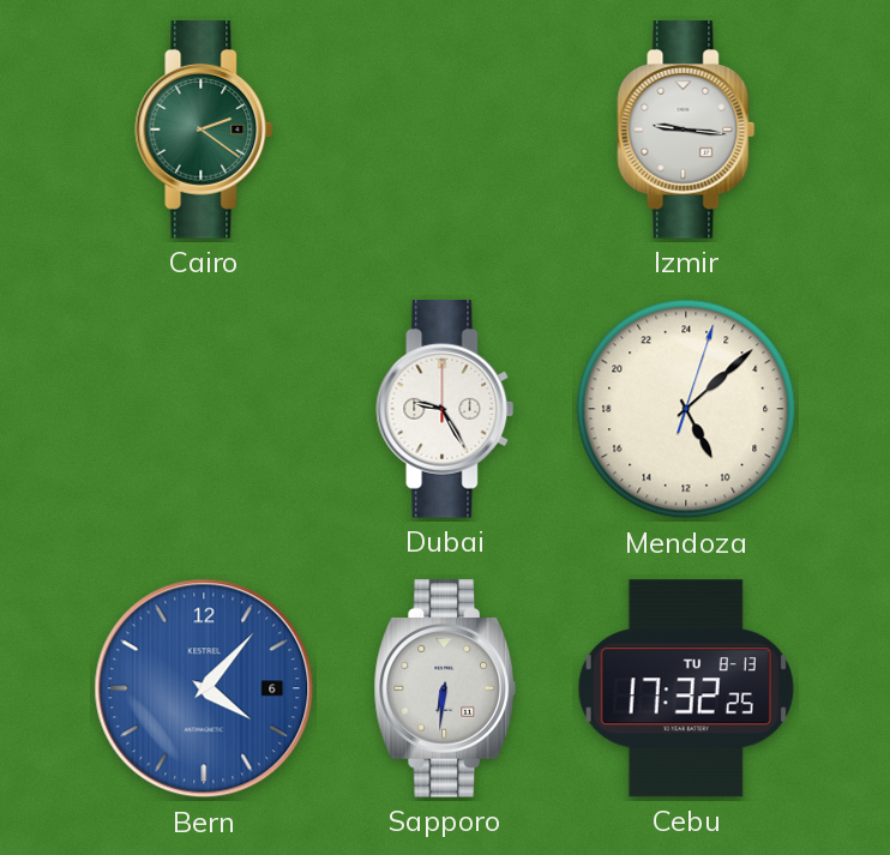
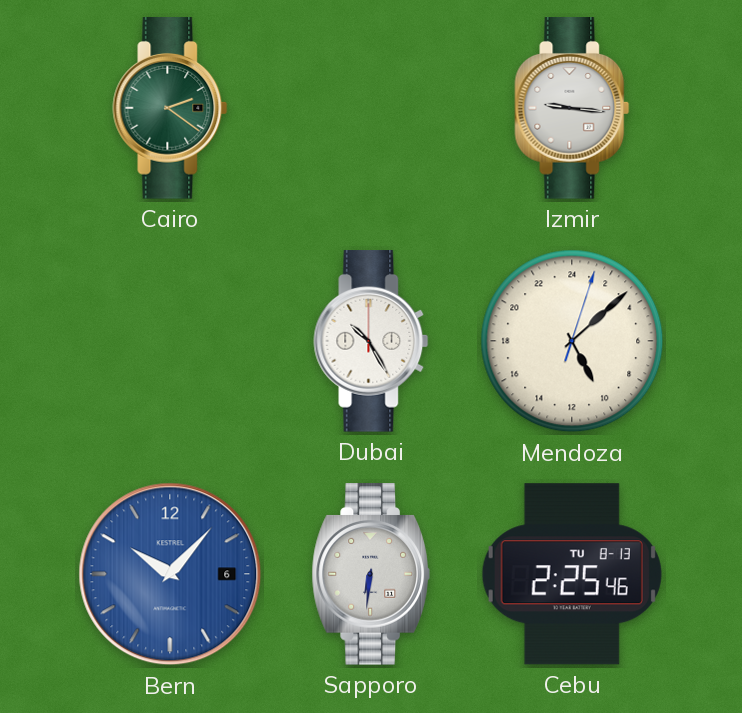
Dubai: 9:25 -> 10:25 (371, 341)
Bern: 4:07 -> 10:07 (170, 574)
Cebu: 17:32 -> 2:25 (572, 574)
